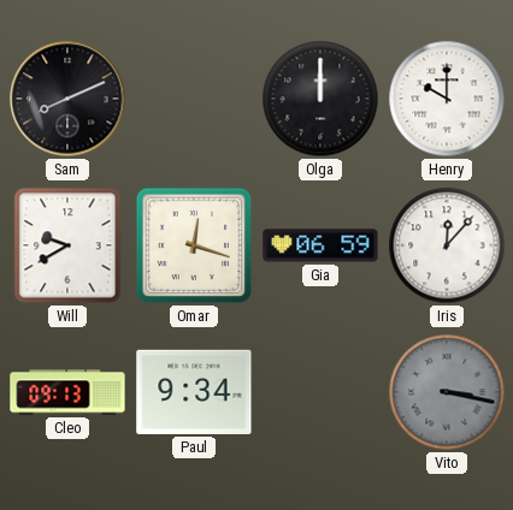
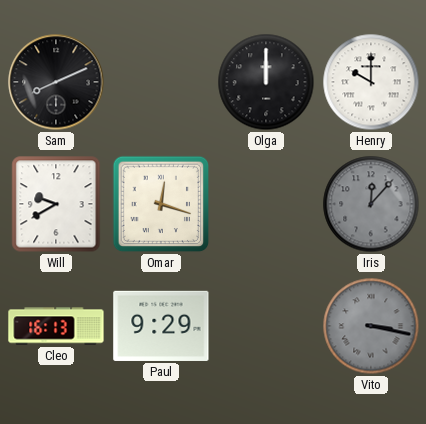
Gia: 06:59 -> none (320, 245)
Iris dial: white -> grey (371, 204)
Cleo: 09:13 -> 16:13 (56, 326)
Paul: 9:34 -> 9:29 (161, 326)
